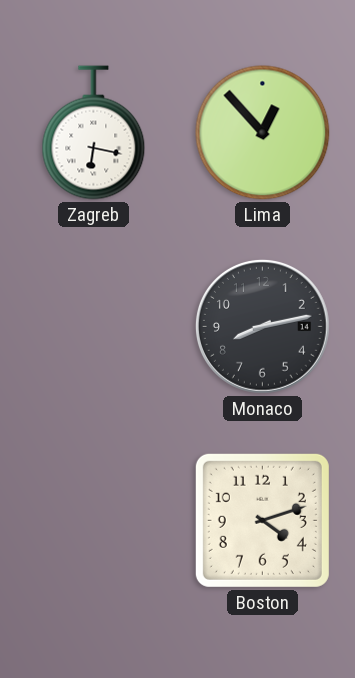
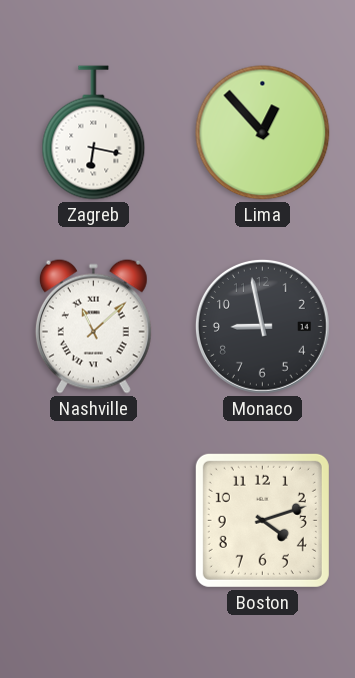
Nashville: none -> 11:08 (93, 326)
Monaco: 8:13 -> 8:58 (262, 326)
